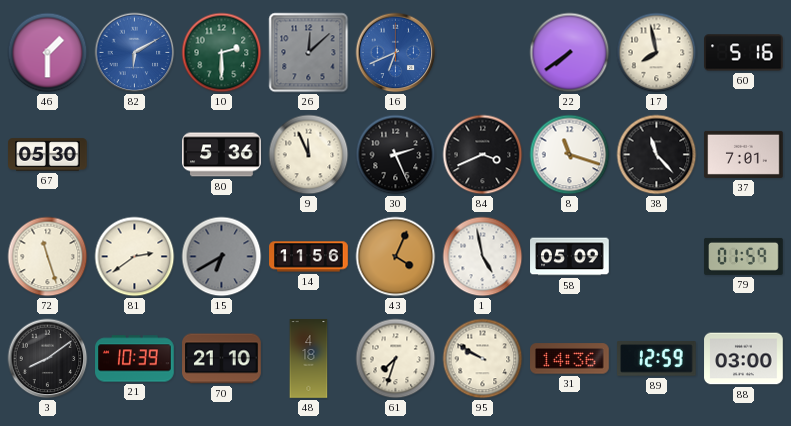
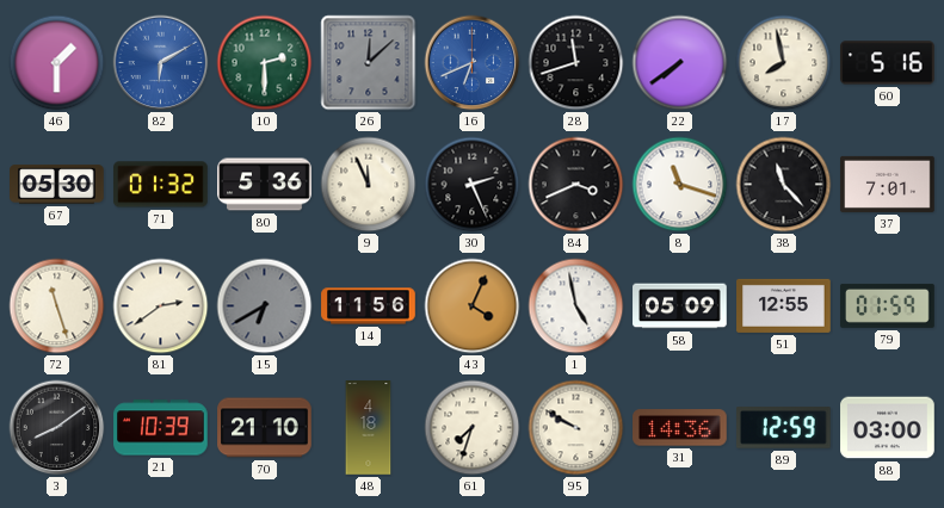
28: none -> 11:42 (576, 63)
71: none -> 01:32 (161, 185)
51: none -> 12:55 (784, 305)
